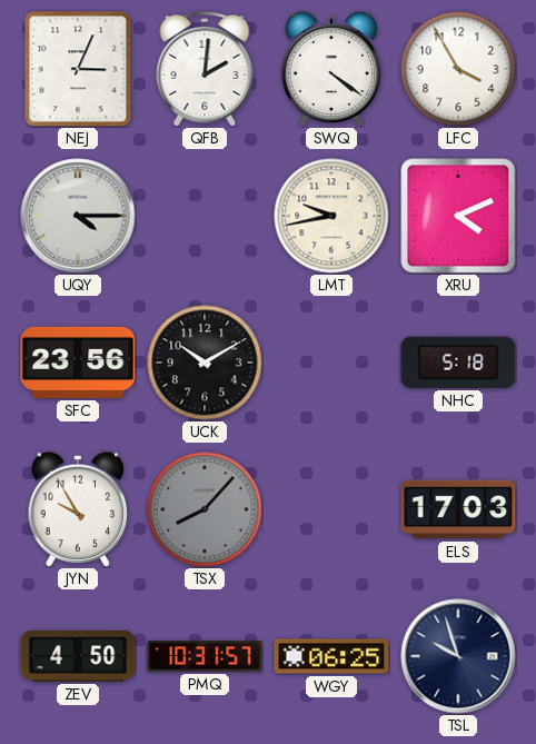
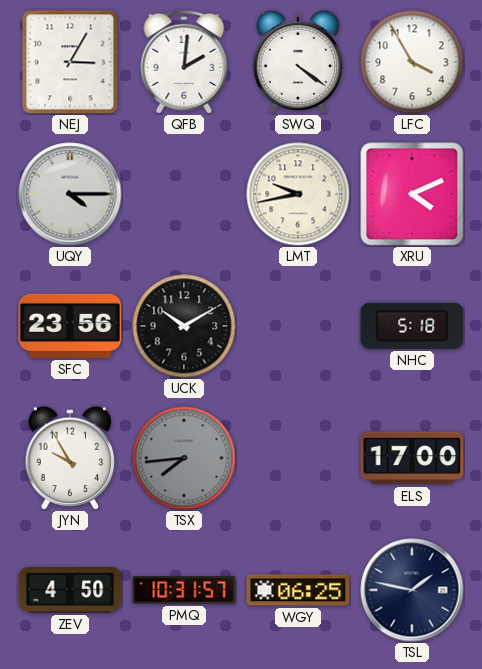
NEJ: 3:04 -> 3:05 (70, 62)
TSX: 8:07 -> 7:44 (184, 458)
ELS: 17:03 -> 17:00 (412, 458)
TSL: 9:57 -> 1:47 (412, 590)
